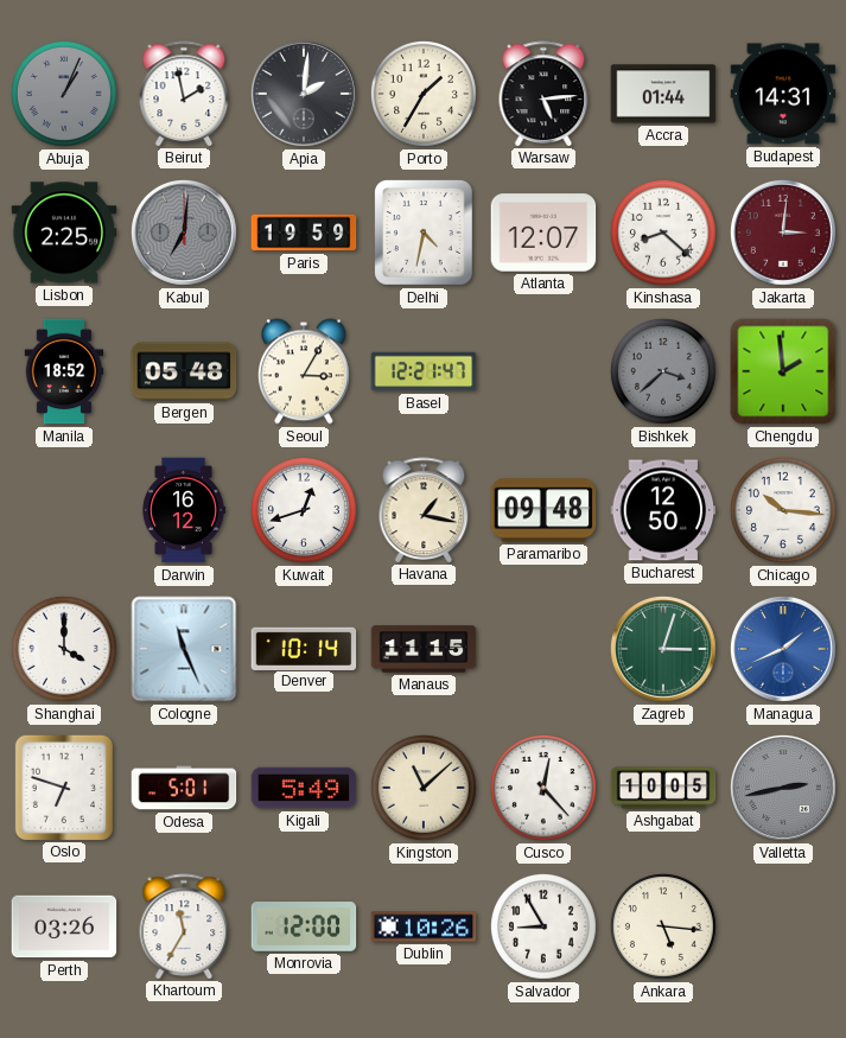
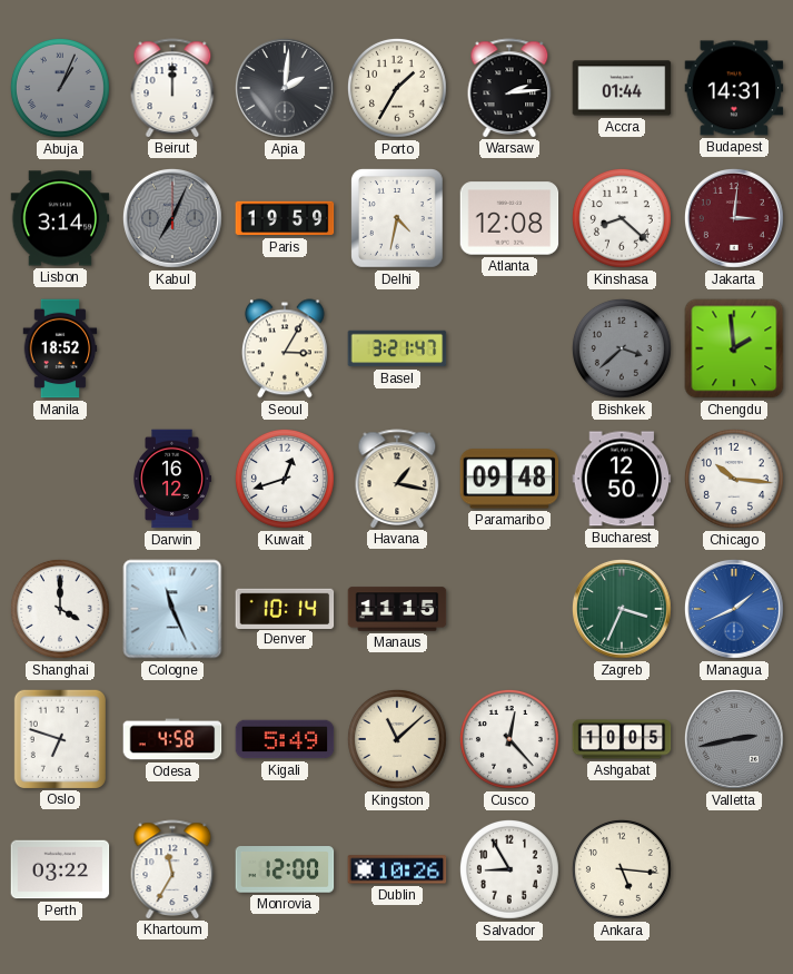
Beirut: 1:58 -> 12:00 (172, 88)
Warsaw: 5:14 -> 2:14 (509, 88)
Lisbon: 2:25 -> 3:14 (60, 218)
Kabul: 7:01 -> 7:04 (172, 218)
Atlanta: 12:07 -> 12:08 (509, 218)
Bergen: 05:48 -> none (184, 371)
Basel: 12:21 -> 3:21 (397, 348)
Zagreb: 3:03 -> 3:34 (622, 609)
Odesa: 5:01 -> 4:58 (172, 739)
Perth: 03:26 -> 03:22 (60, 869)
